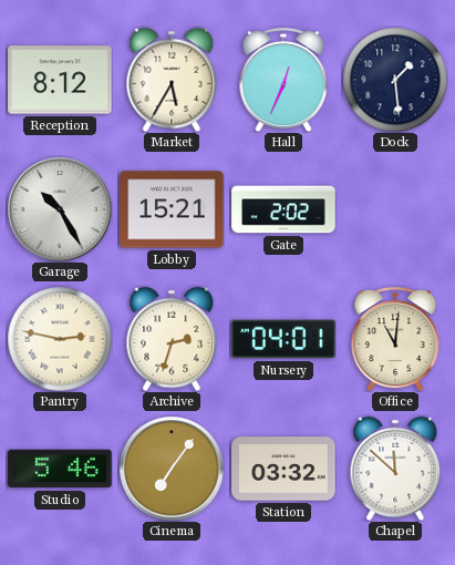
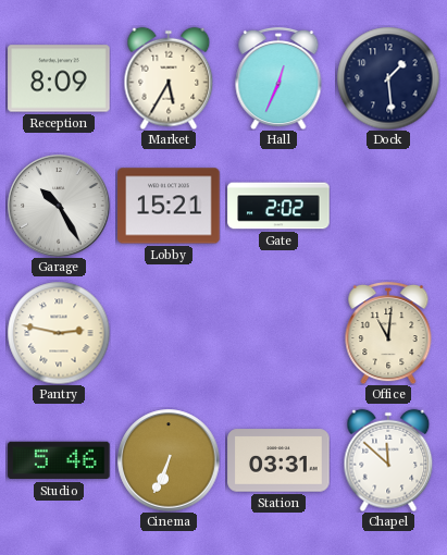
Reception: 8:12 -> 8:09 (59, 78)
Archive: 2:33 -> none (172, 339)
Nursery: 04:01 -> none (283, 339)
Cinema: 7:06 -> 6:34 (169, 460)
Station: 03:32 -> 03:31 (278, 460)
